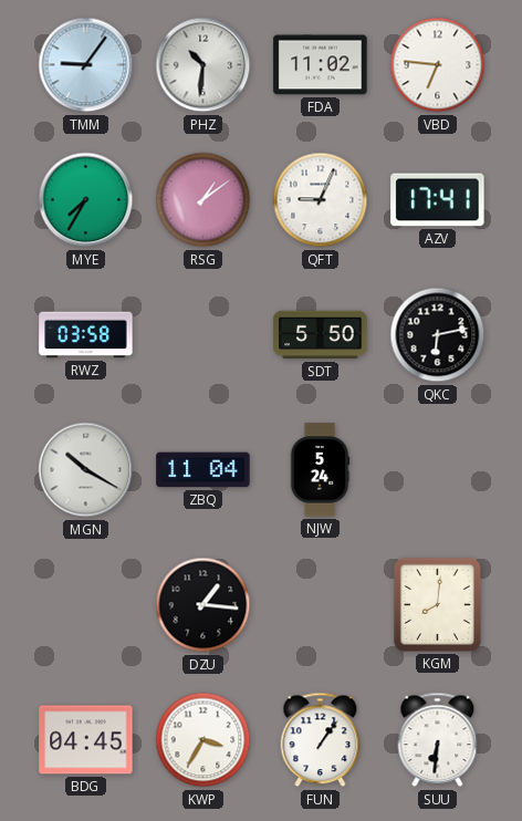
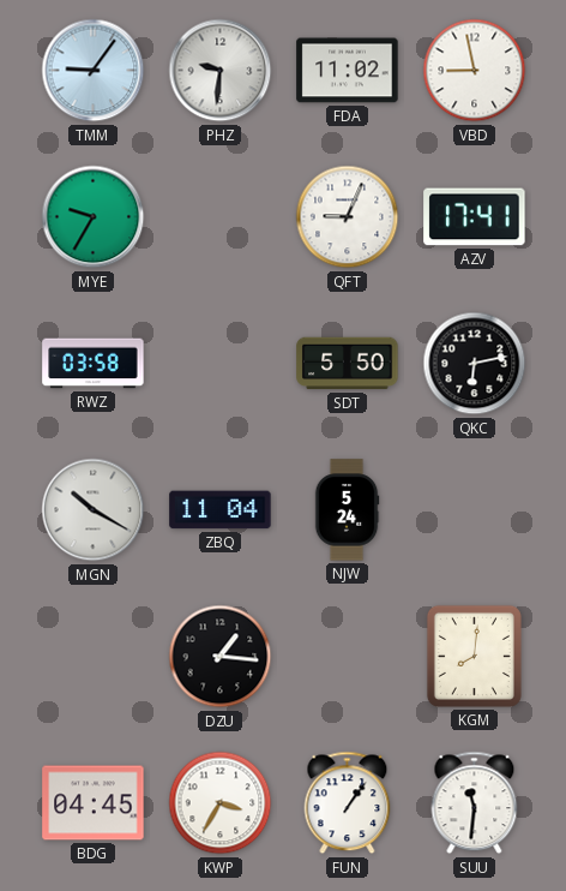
PHZ: 10:31 -> 9:31 (221, 71)
VBD: 6:46 -> 8:58 (475, 71)
MYE: 7:35 -> 9:35 (94, 217)
RSG: 1:09 -> none (203, 200)
SUU: 6:31 -> 11:31 (475, 803)
